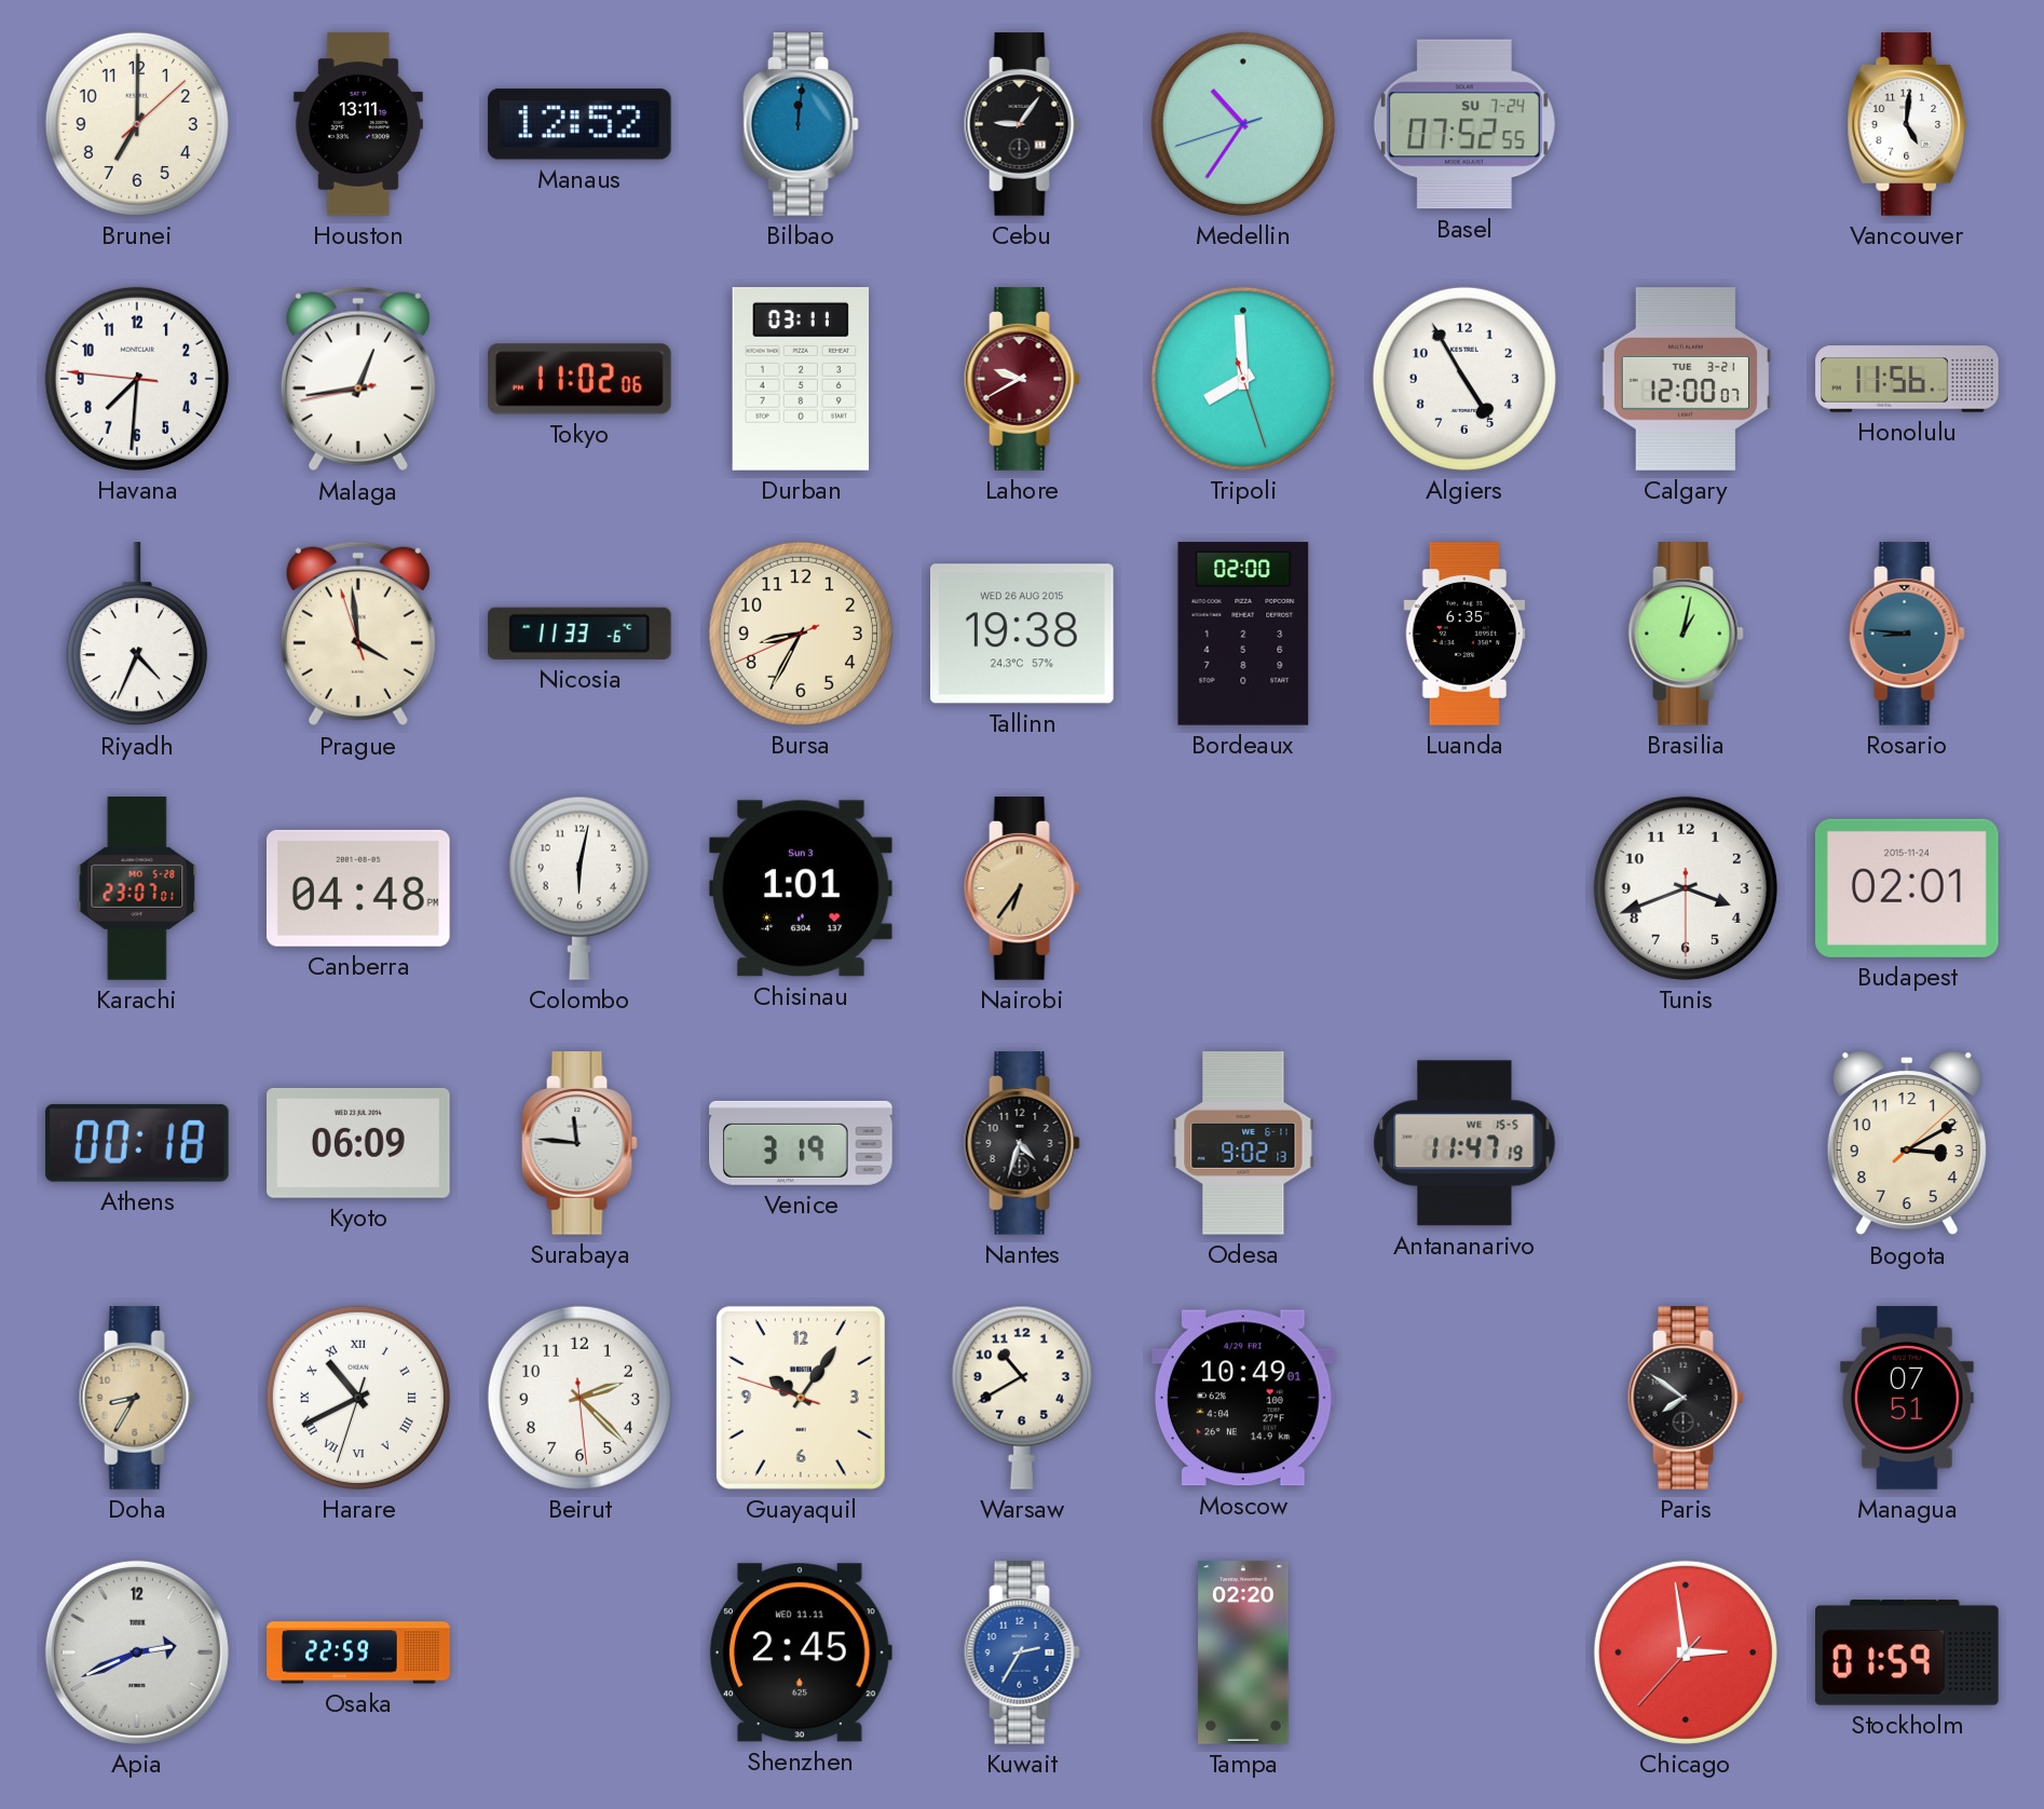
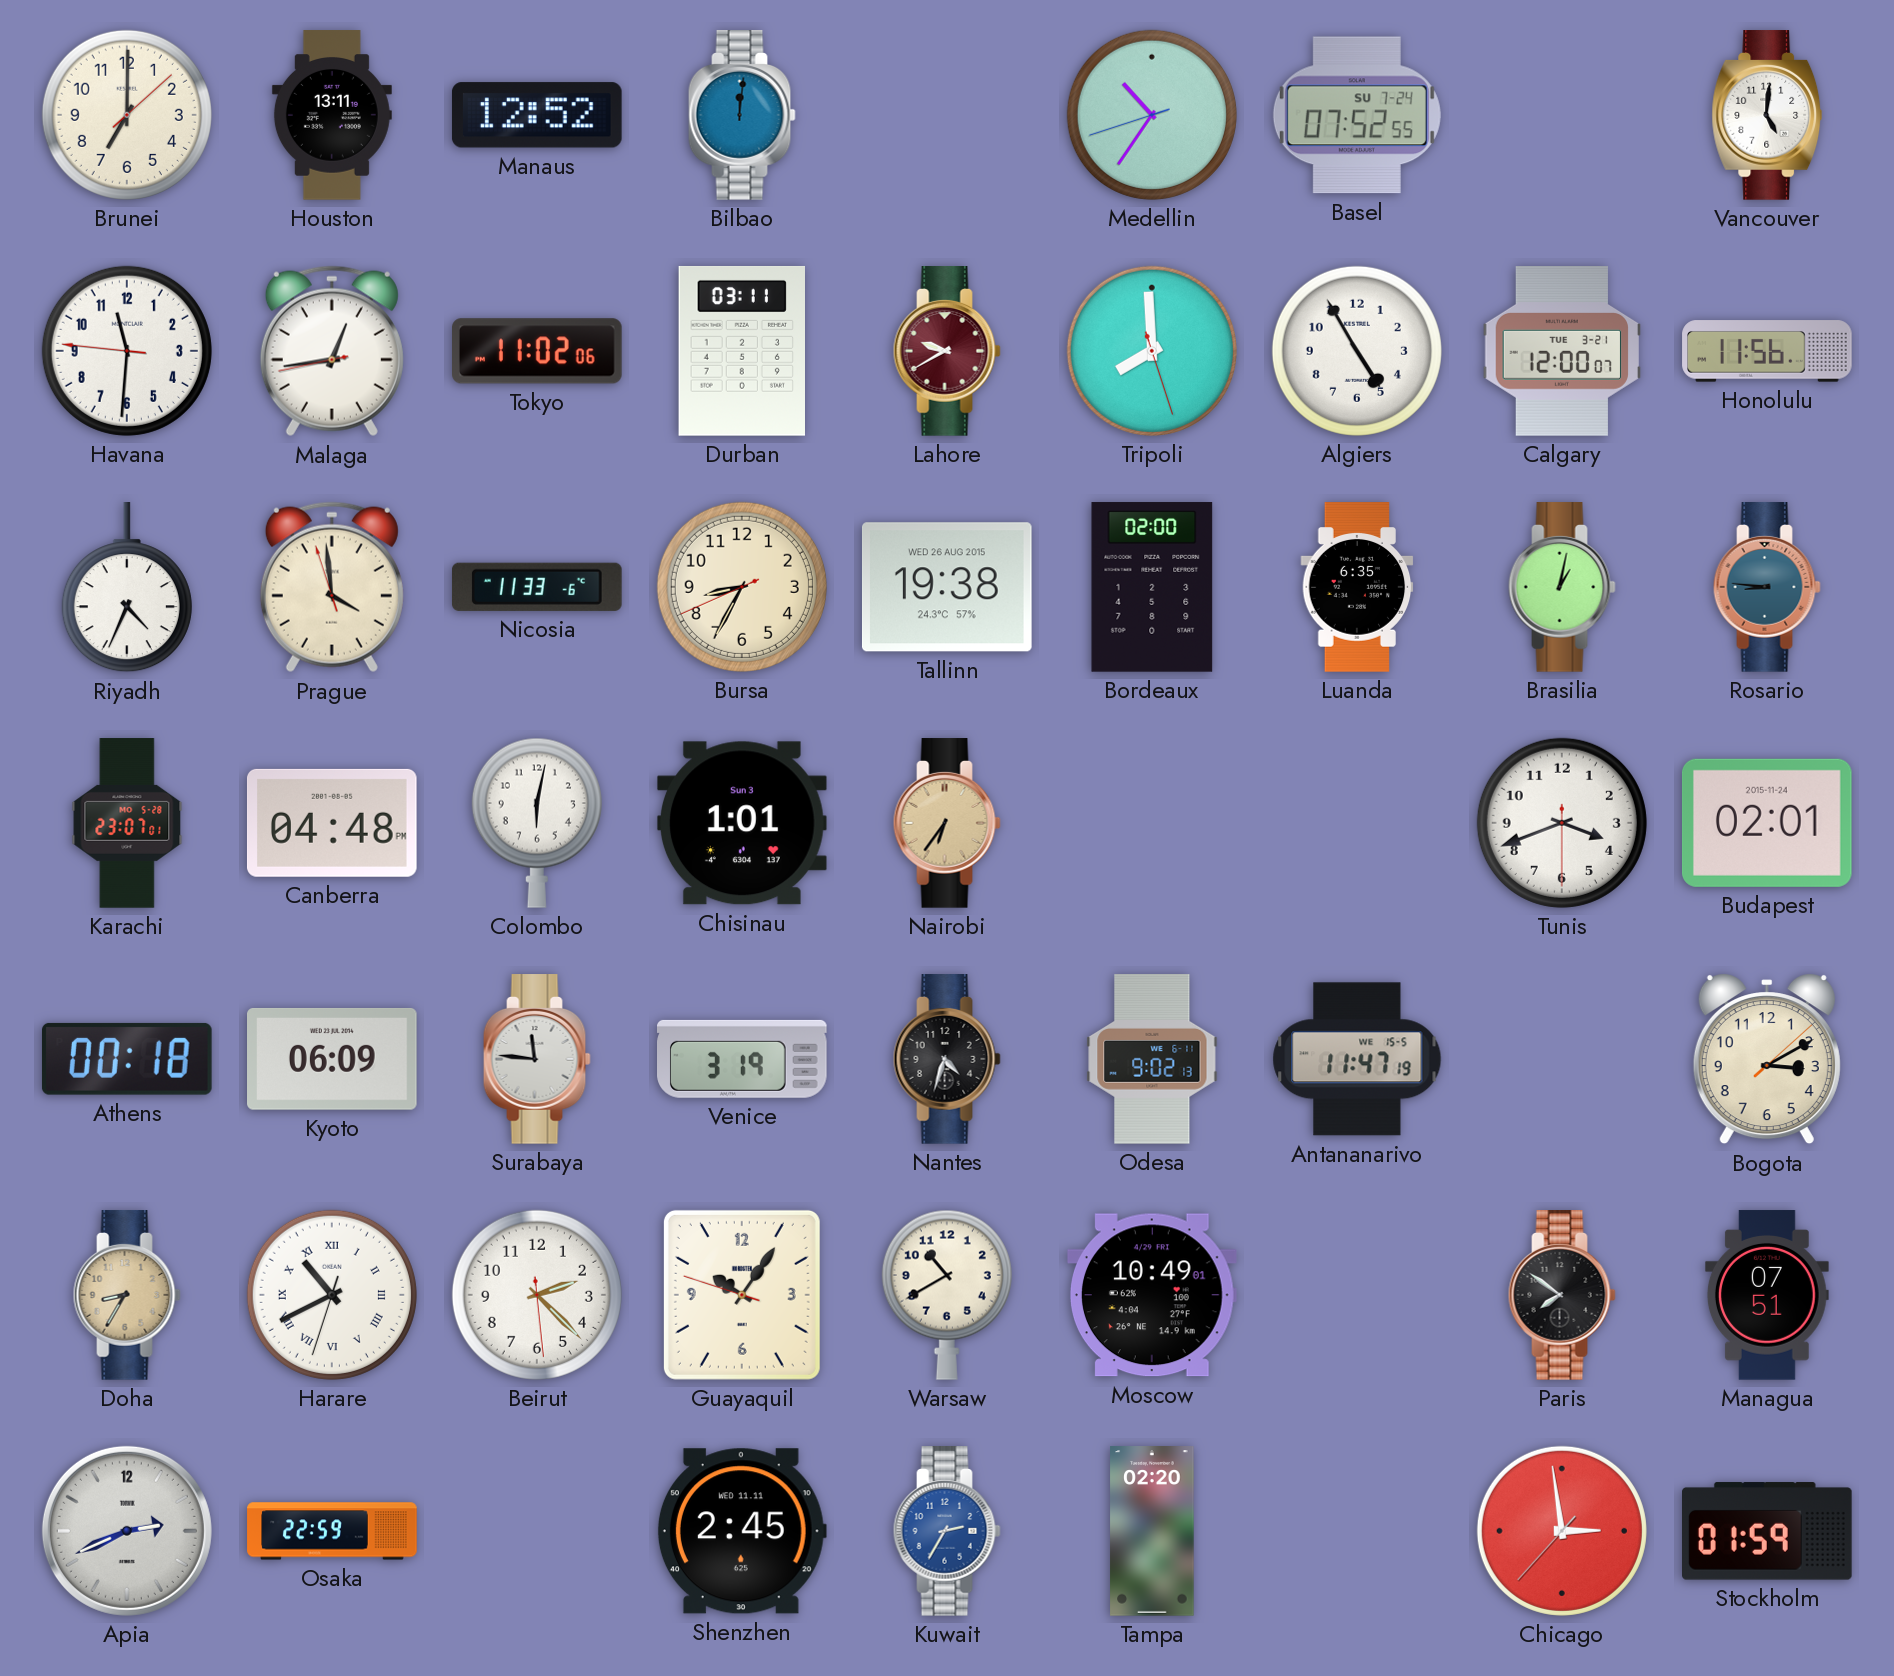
Cebu: 9:06 -> none (1022, 124)
Havana: 7:30 -> 11:30 (127, 351)
